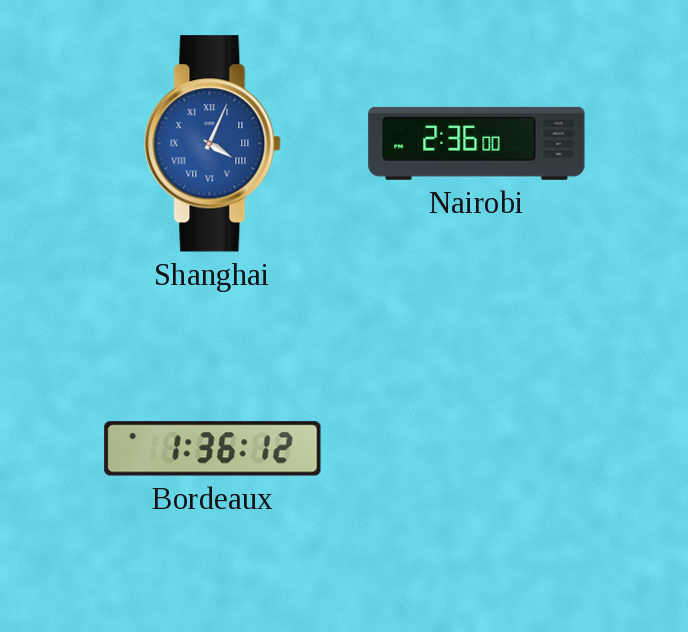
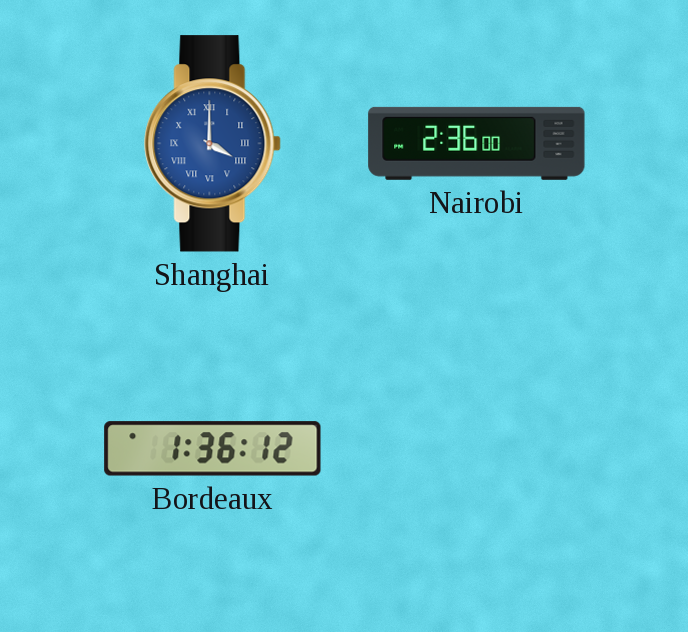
Shanghai: 4:04 -> 4:00 (213, 144)
